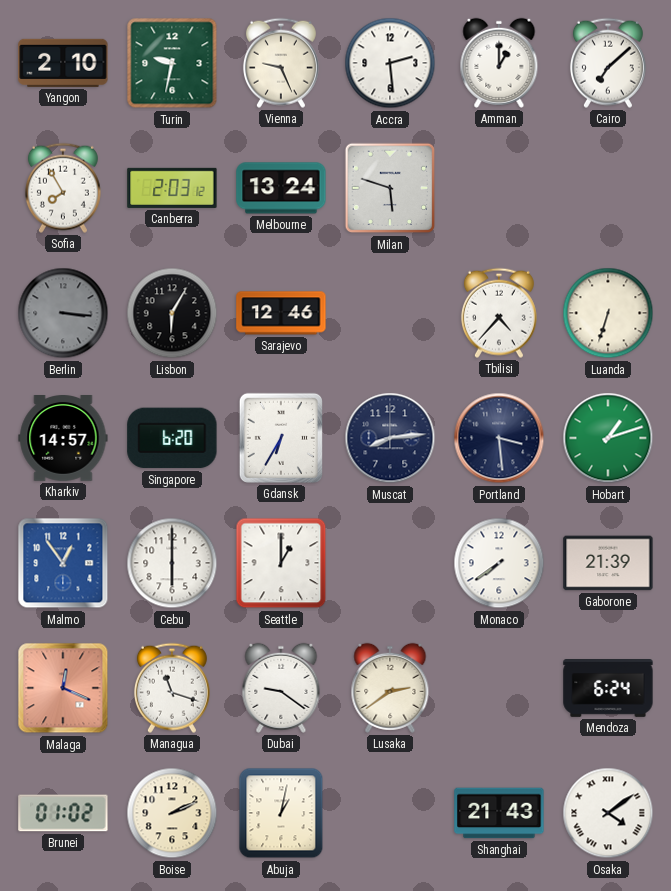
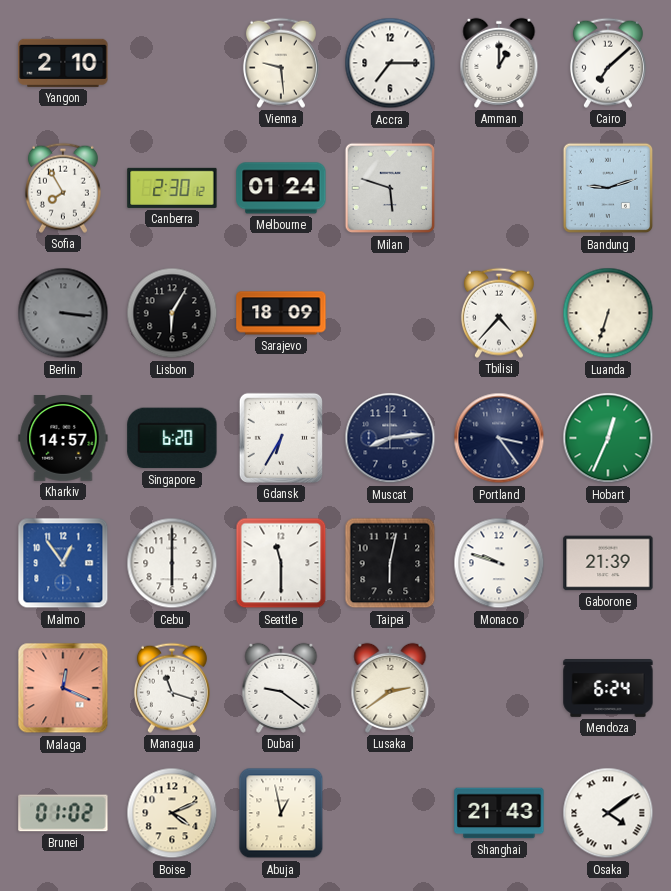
Turin: 9:32 -> none (172, 63)
Vienna: 9:26 -> 9:29 (281, 63)
Accra: 2:29 -> 7:15 (390, 63)
Canberra: 2:03 -> 2:30 (172, 188)
Melbourne: 13:24 -> 01:24 (281, 188)
Bandung: none -> 9:12 (608, 188)
Sarajevo: 12:46 -> 18:09 (281, 313)
Portland: 3:29 -> 3:24 (499, 438)
Hobart: 1:12 -> 12:34 (608, 438)
Seattle: 1:00 -> 11:30 (281, 563)
Taipei: none -> 6:02 (390, 563)
Monaco: 7:39 -> 9:48 (499, 563)
Boise: 2:11 -> 4:11 (172, 813)
Abuja: 1:02 -> 12:58 (281, 813)
